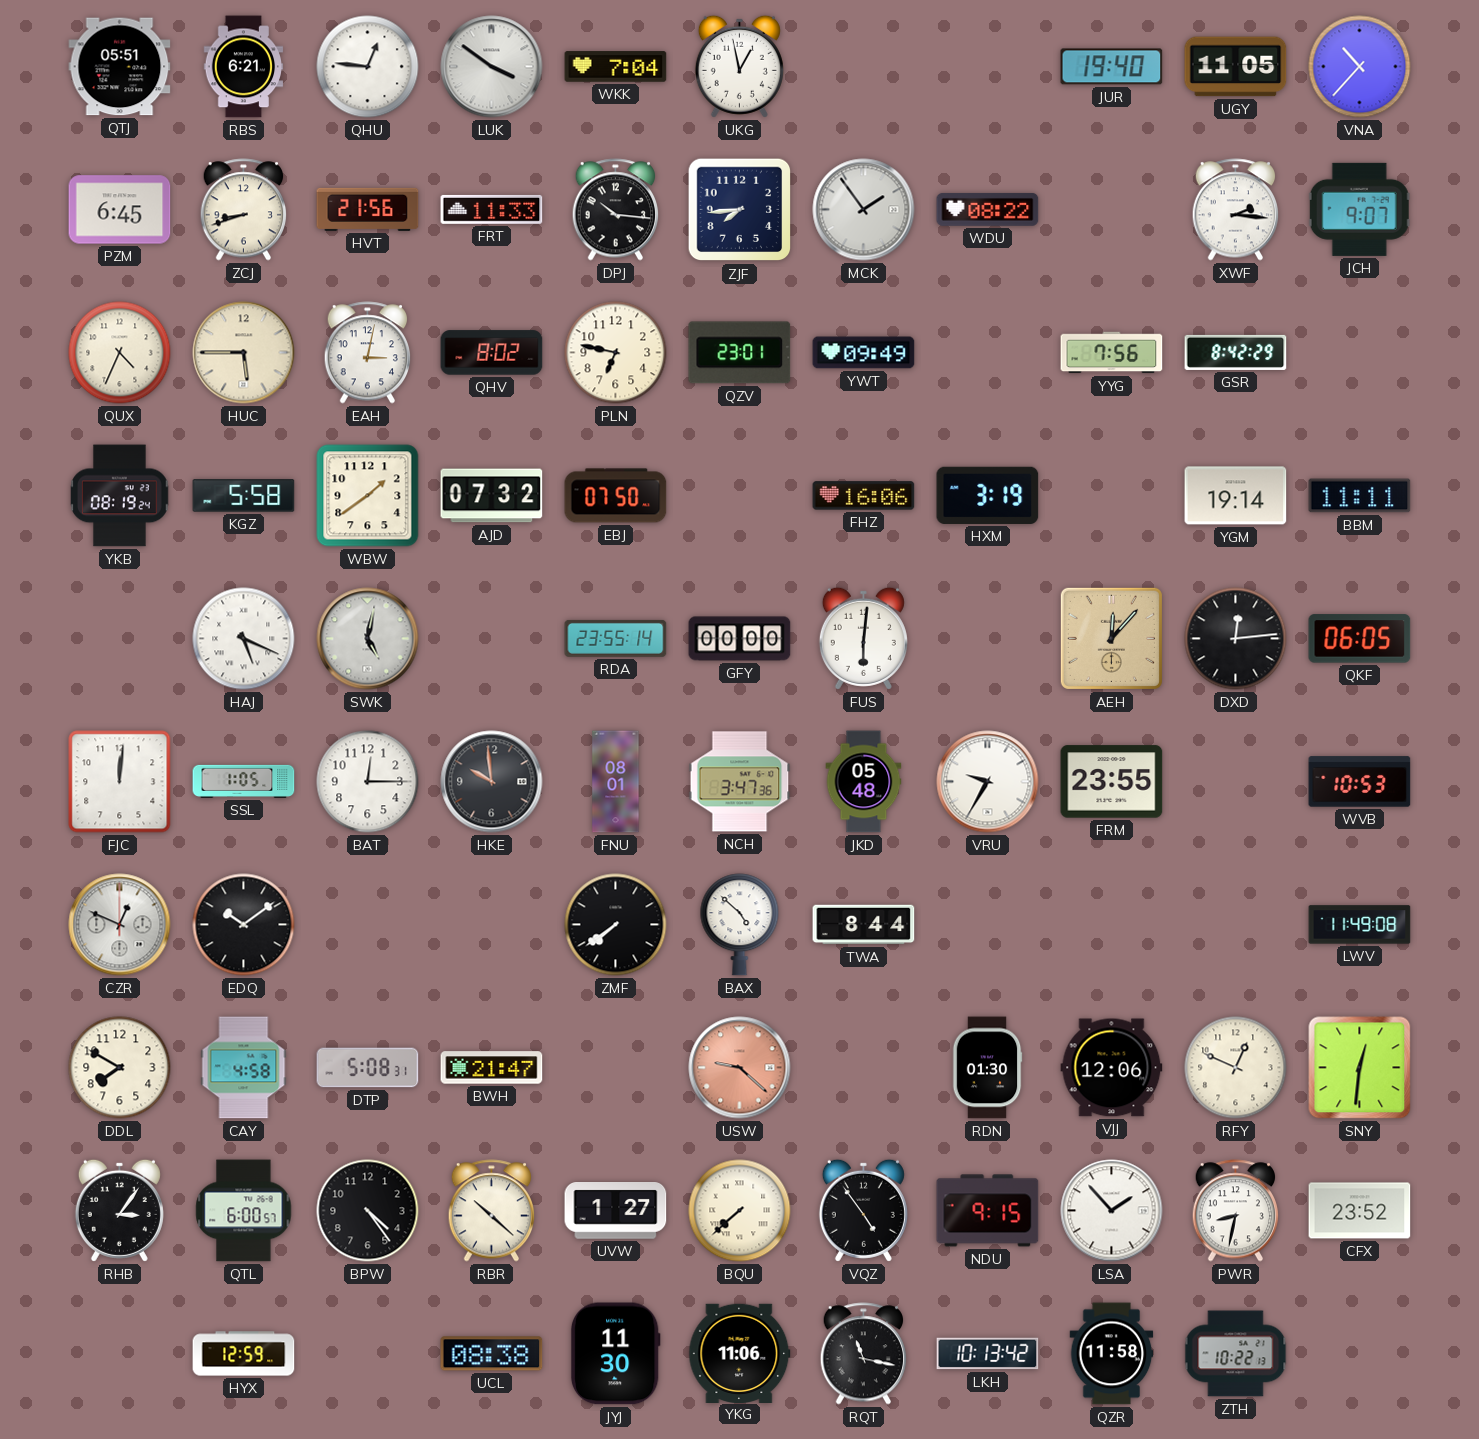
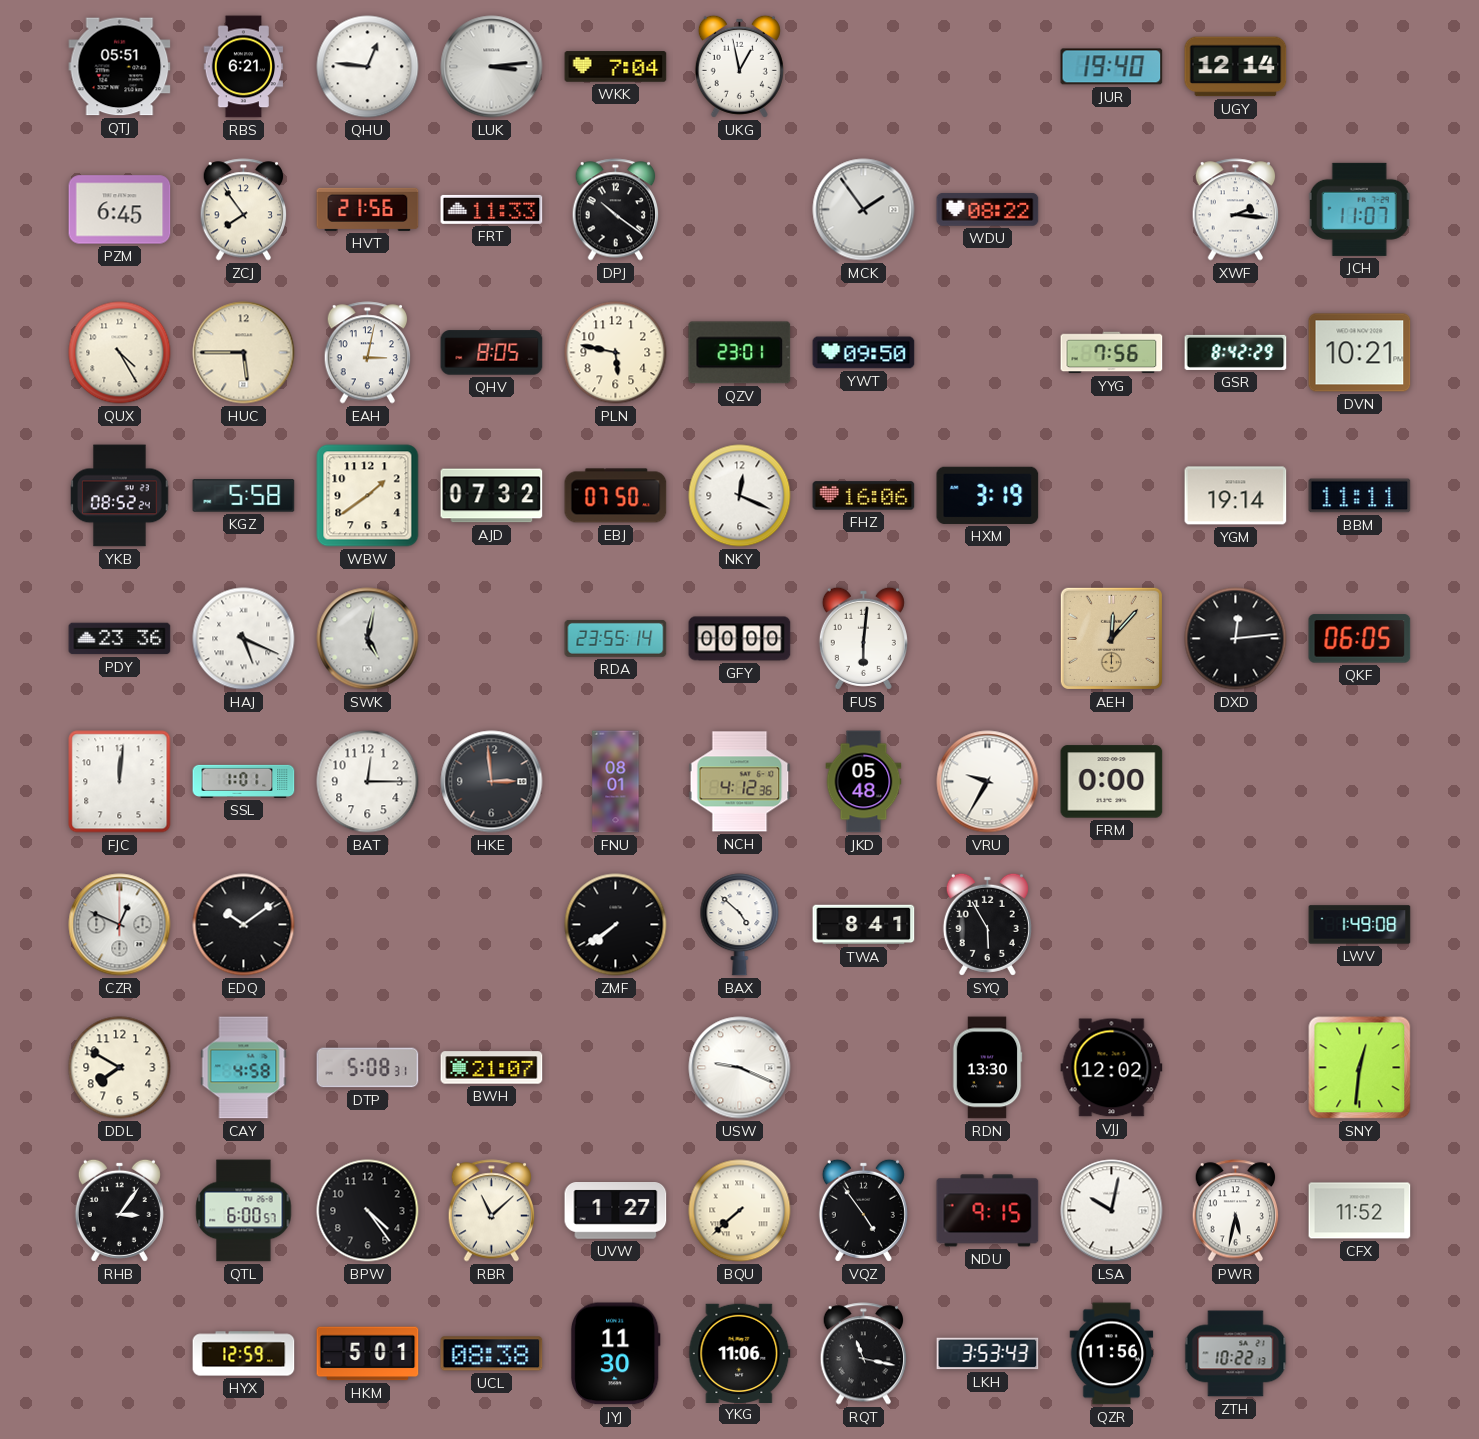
LUK: 3:51 -> 3:14 (492, 67)
UGY: 11:05 -> 12:14 (1236, 67)
VNA: 10:37 -> none (1360, 67)
ZCJ: 8:42 -> 7:54 (244, 210)
DPJ: 10:16 -> 10:21 (616, 210)
ZJF: 7:44 -> none (740, 210)
JCH: 9:07 -> 11:07 (1359, 209)
QUX: 4:34 -> 4:25 (120, 353)
QHV: 8:02 -> 8:05 (492, 353)
PLN: 6:47 -> 5:47 (616, 353)
YWT: 09:49 -> 09:50 (864, 353)
DVN: none -> 10:21 (1360, 353)
YKB: 08:19 -> 08:52 (120, 496)
NKY: none -> 12:19 (740, 496)
PDY: none -> 23:36 (120, 639)
SSL: 1:05 -> 1:01 (244, 781)
HKE: 9:59 -> 2:59 (492, 782)
NCH: 3:47 -> 4:12 (740, 782)
FRM: 23:55 -> 0:00 (1112, 782)
WVB: 10:53 -> none (1360, 782)
TWA: 8:44 -> 8:41 (864, 925)
SYQ: none -> 5:55 (987, 924)
LWV: 11:49 -> 1:49 (1360, 925)
BWH: 21:47 -> 21:07 (492, 1068)
USW: 9:22 -> 9:19 (740, 1068)
USW dial: salmon -> white (740, 1068)
RDN: 01:30 -> 13:30 (987, 1068)
VJJ: 12:06 -> 12:02 (1112, 1068)
RFY: 12:49 -> none (1236, 1068)
RBR: 10:22 -> 11:08 (492, 1211)
LSA: 1:53 -> 10:02 (1112, 1211)
PWR: 8:32 -> 5:32 (1236, 1211)
CFX: 23:52 -> 11:52 (1360, 1211)
HKM: none -> 5:01 (368, 1354)
LKH: 10:13 -> 3:53 (988, 1354)
QZR: 11:58 -> 11:56 (1112, 1354)
